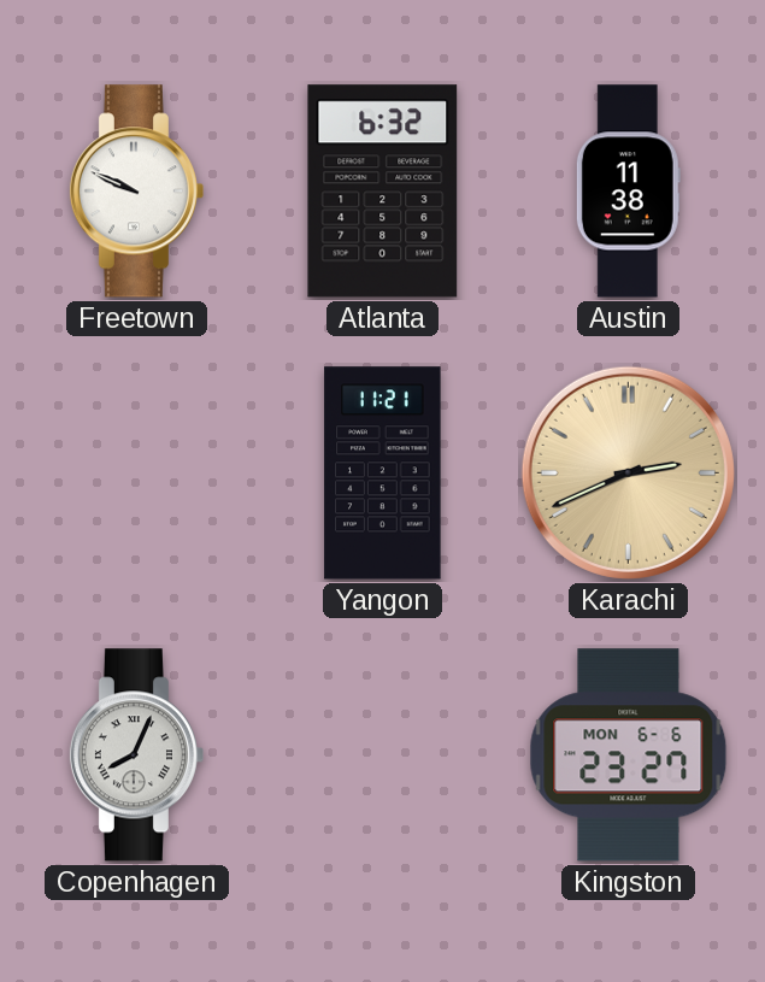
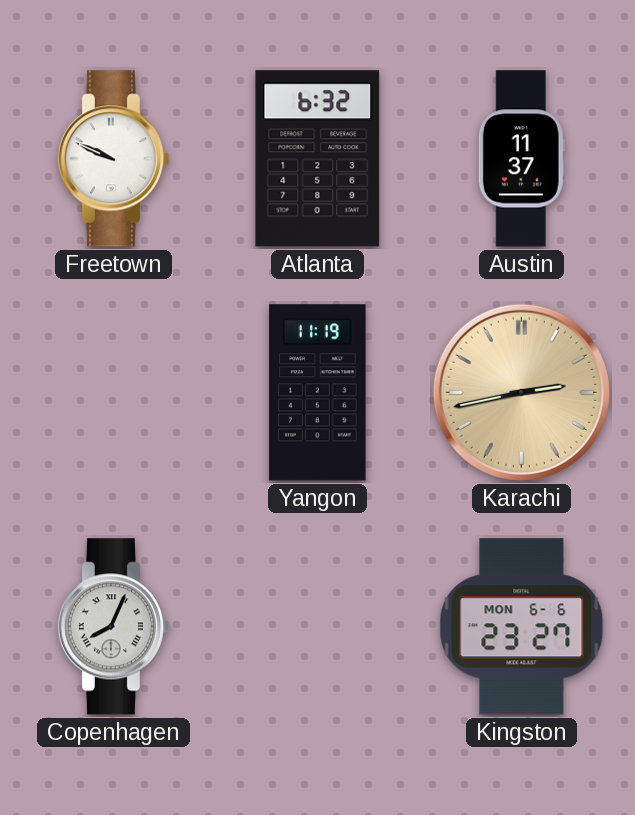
Austin: 11:38 -> 11:37 (521, 159)
Yangon: 11:21 -> 11:19 (318, 393)
Karachi: 2:41 -> 2:43 (521, 392)
